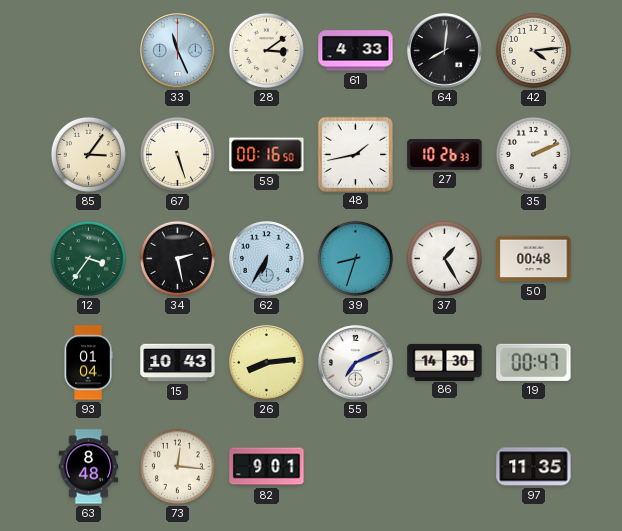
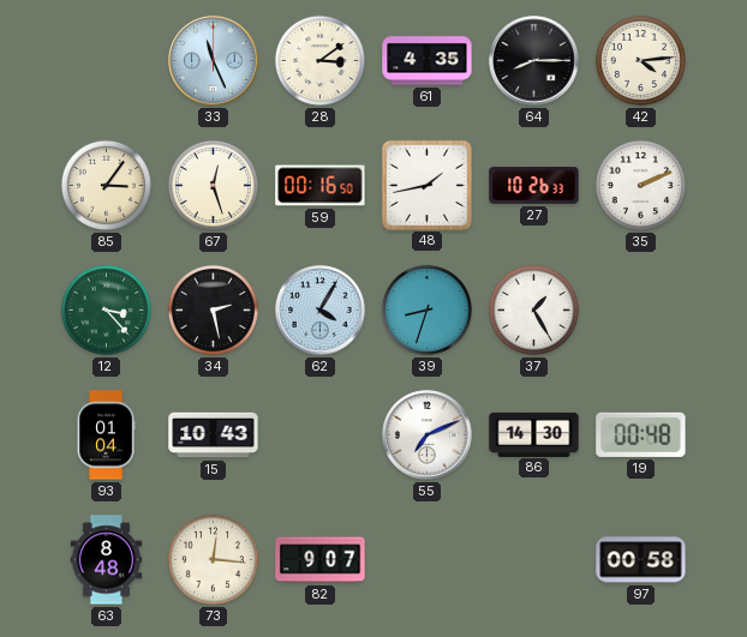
61: 4:33 -> 4:35 (428, 61)
64: 8:01 -> 8:15 (534, 61)
67: 5:27 -> 12:27 (213, 185)
12: 3:36 -> 3:23 (106, 310)
62: 6:35 -> 4:05 (321, 311)
50: 00:48 -> none (534, 259)
26: 8:14 -> none (267, 363)
19: 00:47 -> 00:48 (641, 434)
82: 9:01 -> 9:07 (321, 560)
97: 11:35 -> 00:58 (641, 560)
